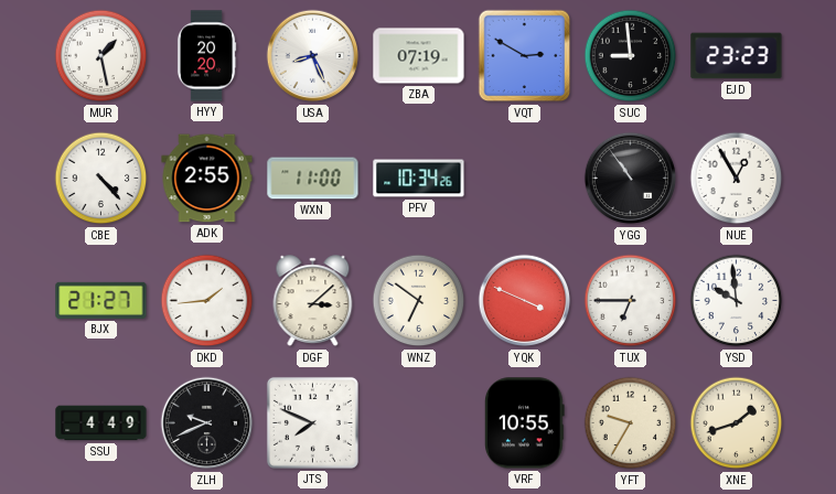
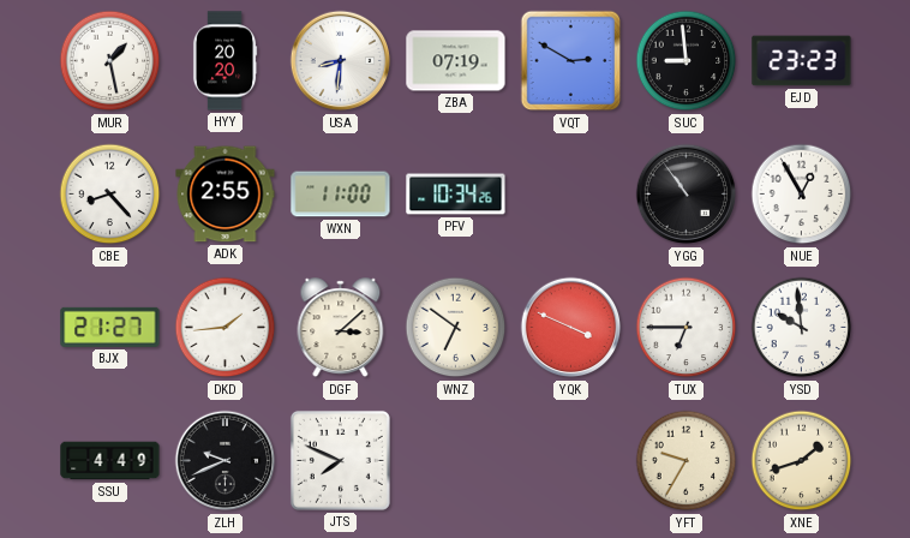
USA: 8:26 -> 8:31 (341, 61)
CBE: 4:23 -> 8:23 (110, 195)
VRF: 10:55 -> none (525, 423)
